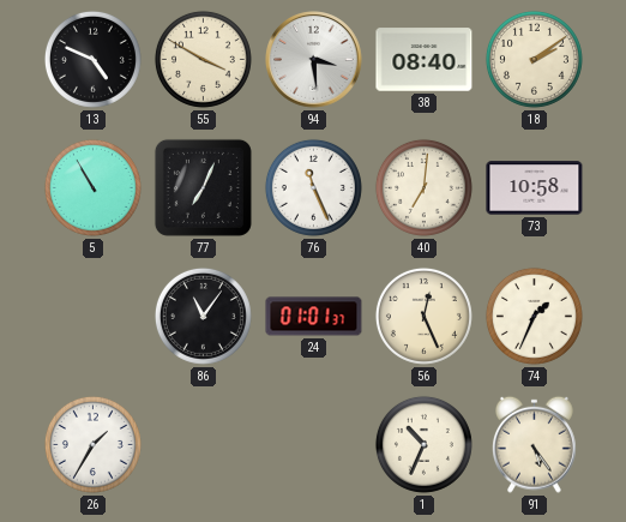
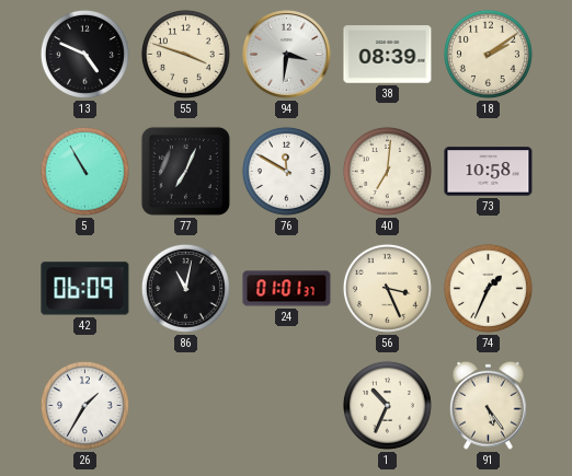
55: 3:50 -> 3:48 (185, 54)
94: 3:29 -> 3:31 (287, 55)
38: 08:40 -> 08:39 (388, 55)
76: 11:26 -> 11:50 (286, 171)
42: none -> 06:09 (85, 289)
86: 11:06 -> 11:02 (185, 288)
56: 12:26 -> 3:26 (387, 288)
